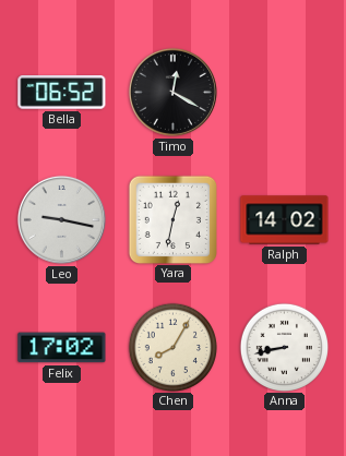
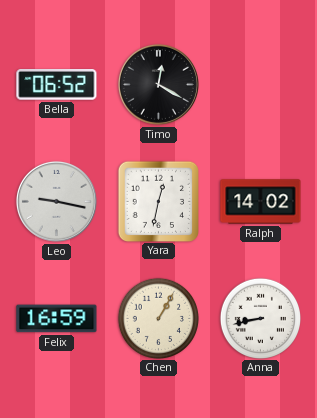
Felix: 17:02 -> 16:59 (57, 319)
Chen: 8:05 -> 1:05 (158, 318)
